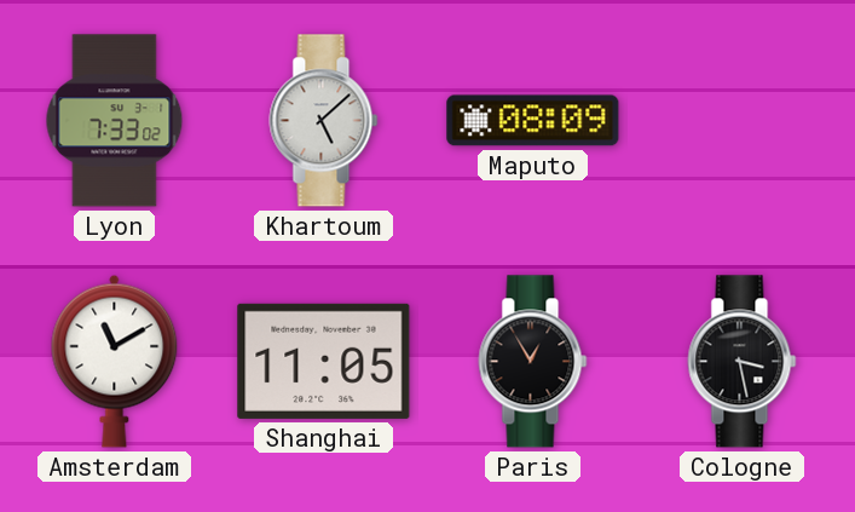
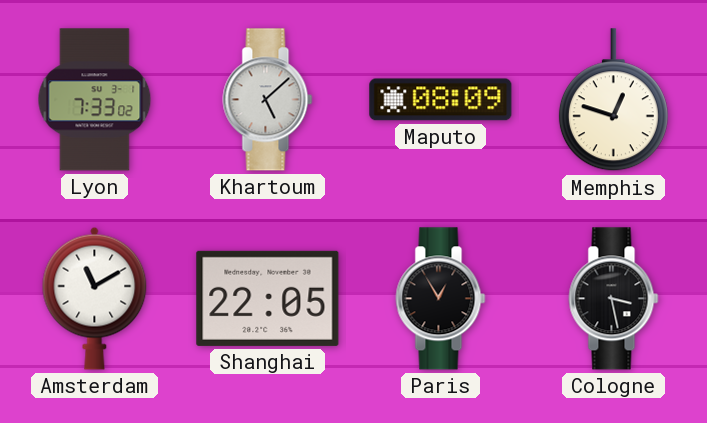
Memphis: none -> 12:48 (613, 100)
Shanghai: 11:05 -> 22:05 (268, 298)
